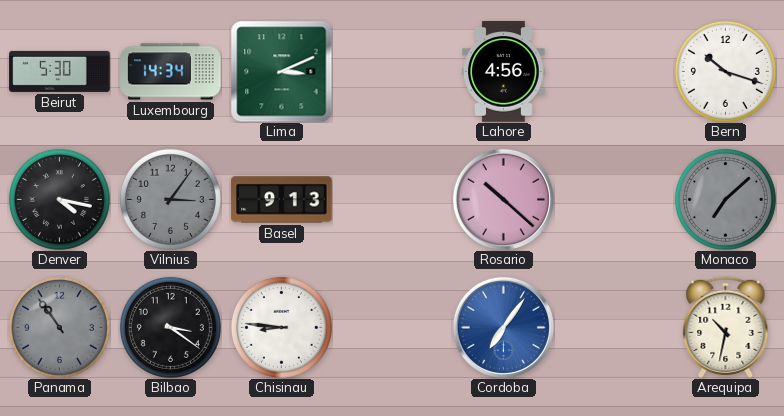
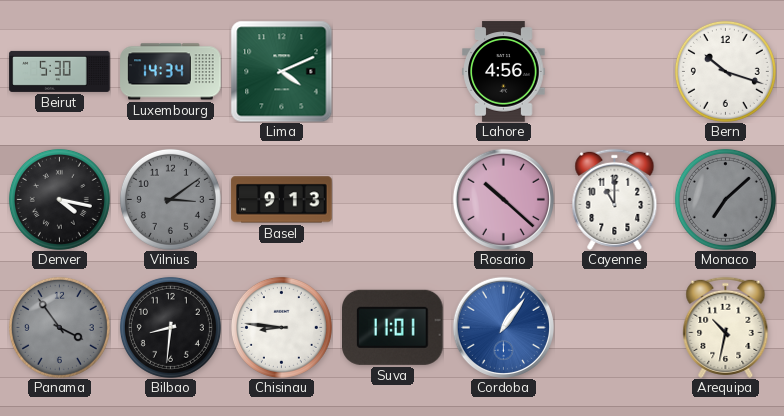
Lima: 3:11 -> 4:11 (281, 71)
Vilnius: 3:06 -> 3:09 (170, 199)
Cayenne: none -> 11:00 (615, 199)
Panama: 10:54 -> 3:54 (59, 327)
Bilbao: 3:21 -> 8:31 (170, 327)
Suva: none -> 11:01 (393, 327)
Cordoba: 7:06 -> 1:06 (503, 327)
